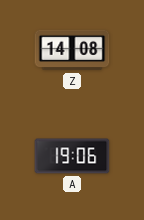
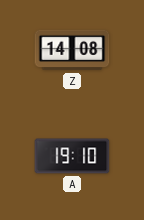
A: 19:06 -> 19:10 (72, 156)
